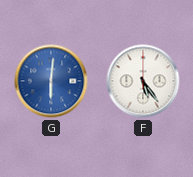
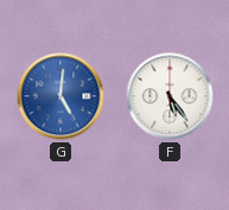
G: 6:01 -> 5:01 (61, 96)
